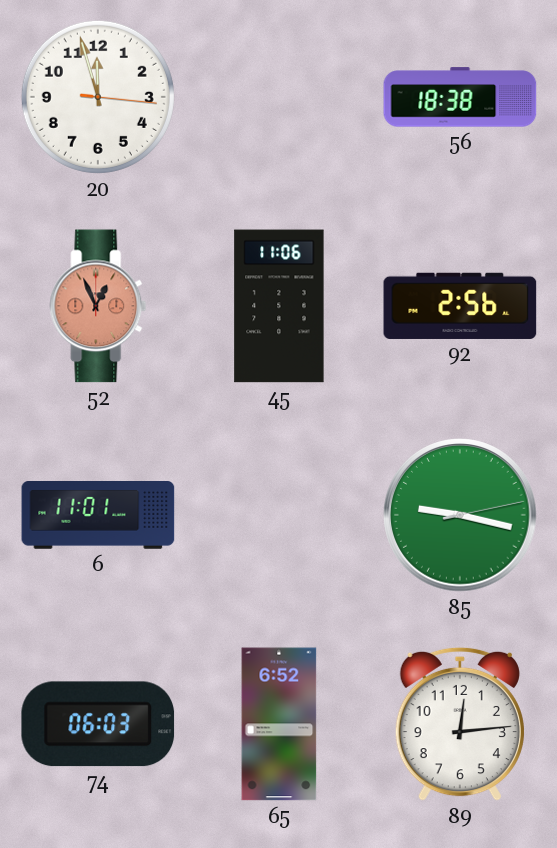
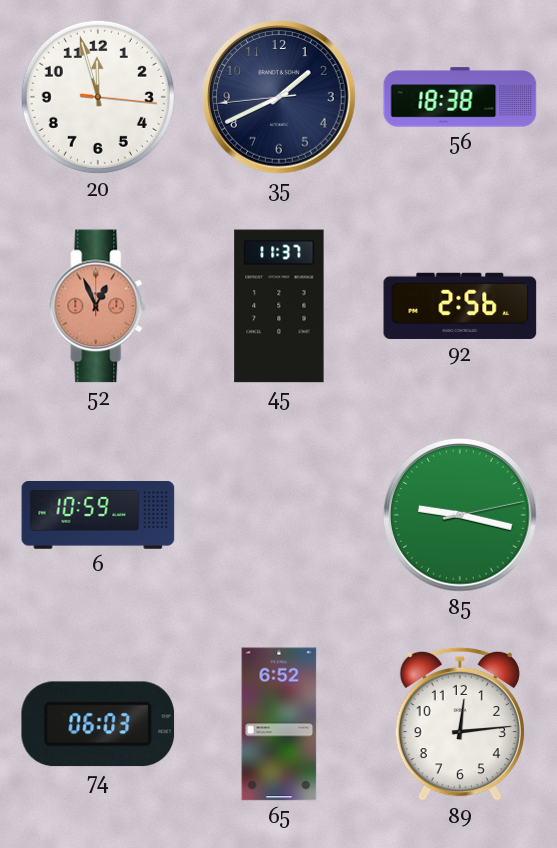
35: none -> 1:40 (279, 97)
45: 11:06 -> 11:37 (279, 306)
6: 11:01 -> 10:59 (98, 516)
